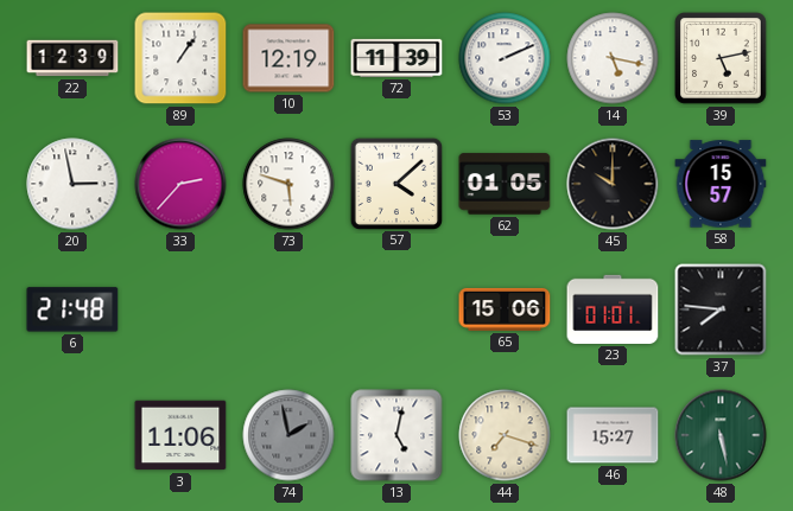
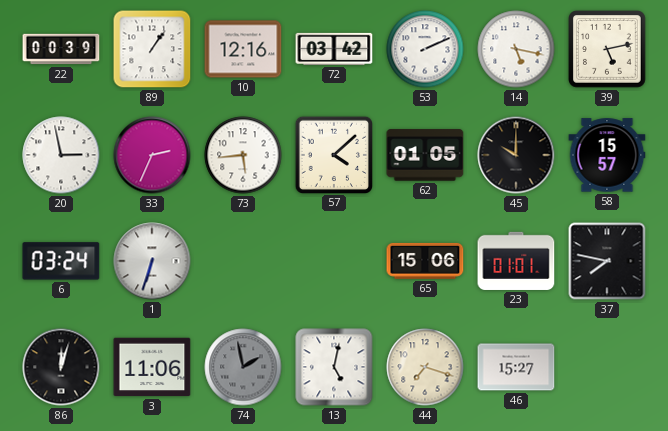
22: 12:39 -> 00:39 (61, 49)
10: 12:19 -> 12:16 (243, 49)
72: 11:39 -> 03:42 (334, 49)
33: 2:37 -> 2:34 (152, 155)
73: 5:48 -> 5:44 (243, 155)
6: 21:48 -> 03:24 (61, 261)
1: none -> 6:33 (152, 261)
37: 7:46 -> 7:47 (607, 261)
86: none -> 12:03 (61, 367)
48: 5:28 -> none (721, 435)
